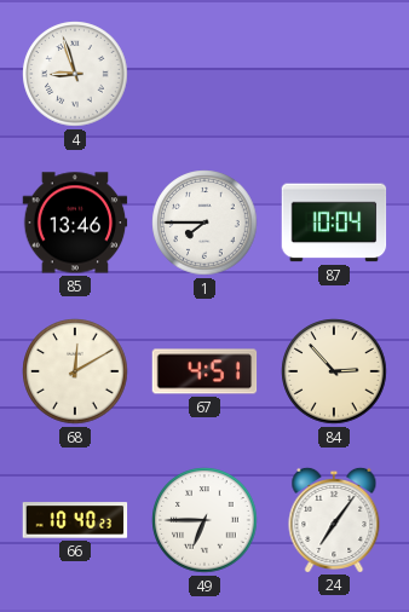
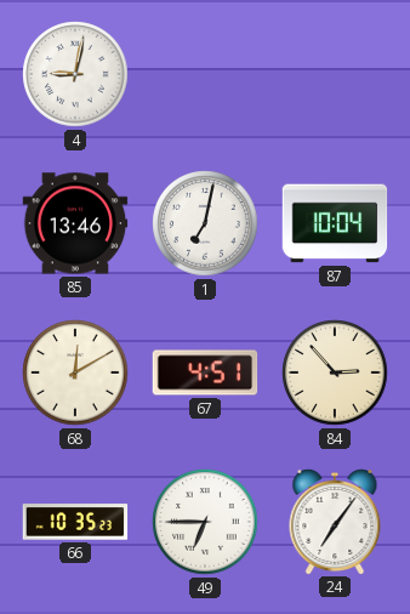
4: 8:57 -> 9:02 (75, 74)
1: 7:45 -> 7:02 (205, 223)
66: 10:40 -> 10:35 (75, 522)
